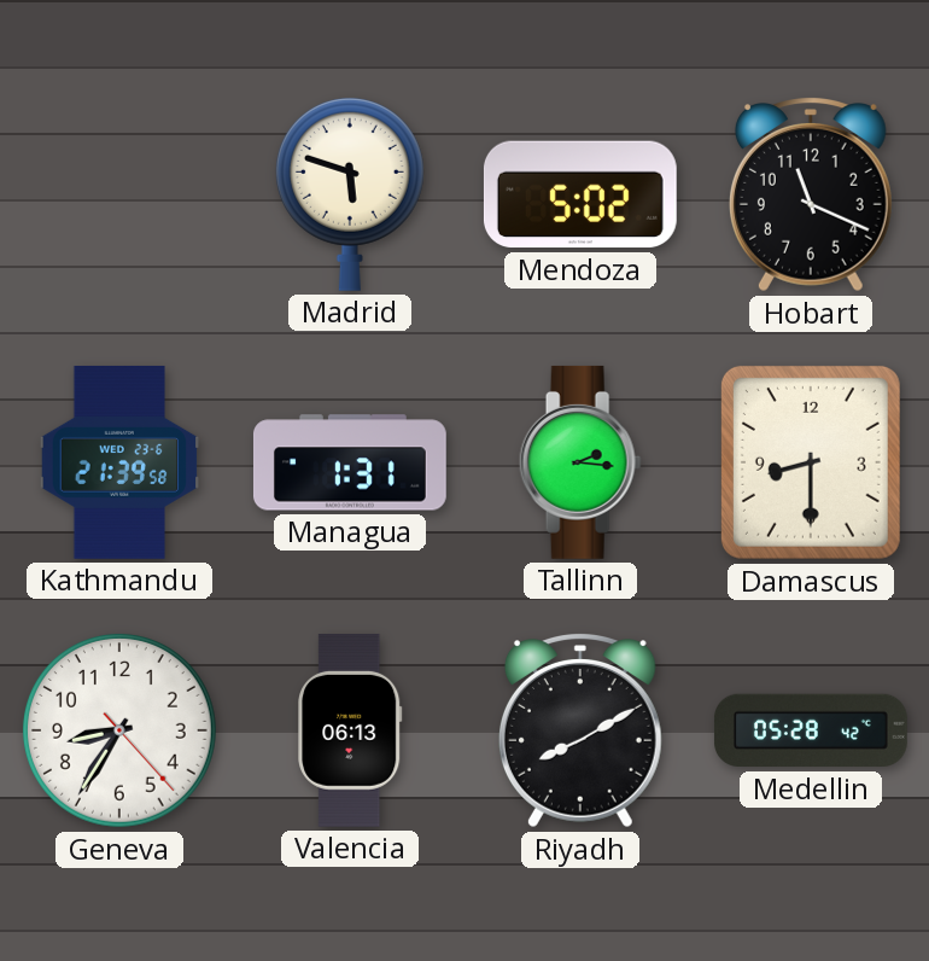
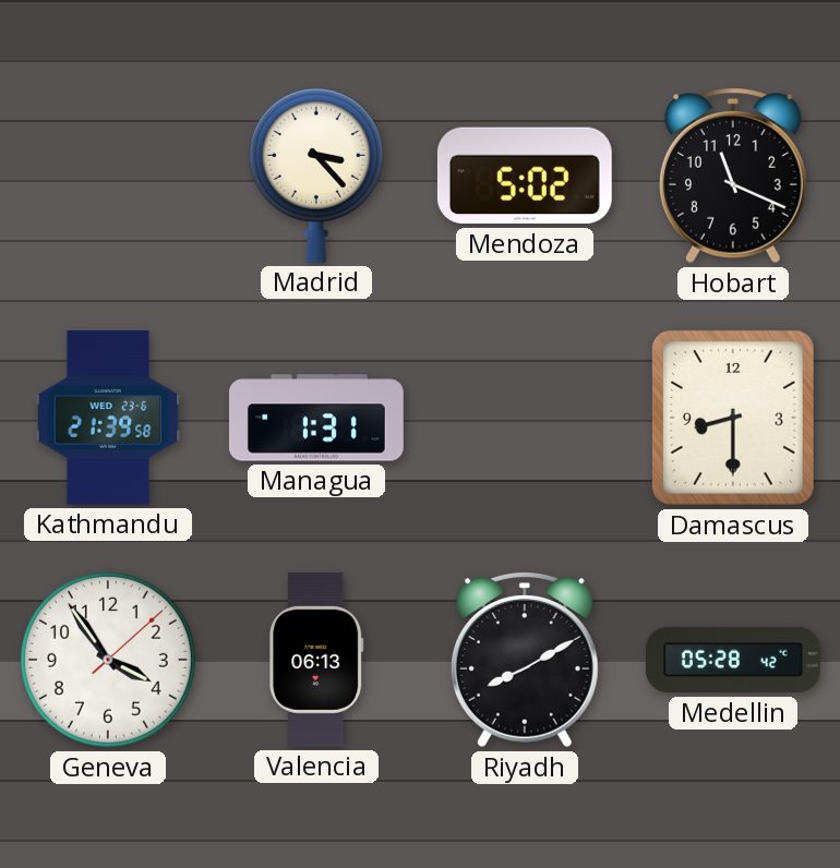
Madrid: 5:48 -> 3:23 (316, 176)
Tallinn: 2:16 -> none (580, 462)
Geneva: 8:35 -> 3:54 (108, 660)
